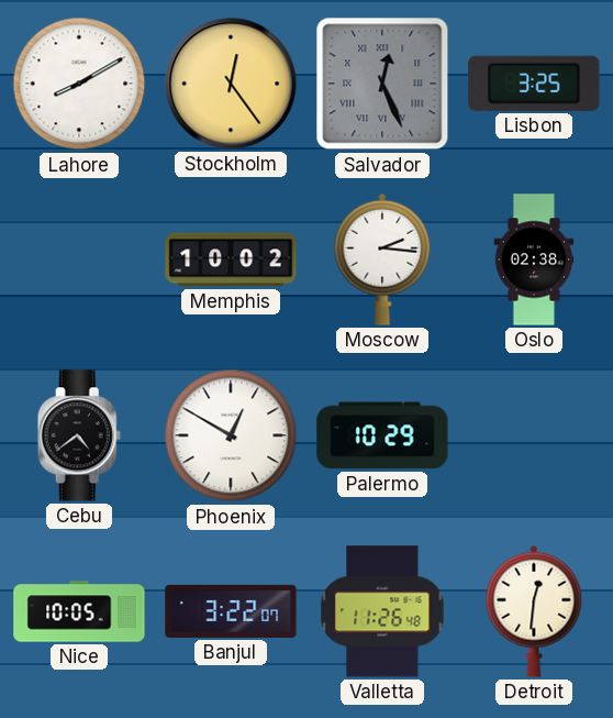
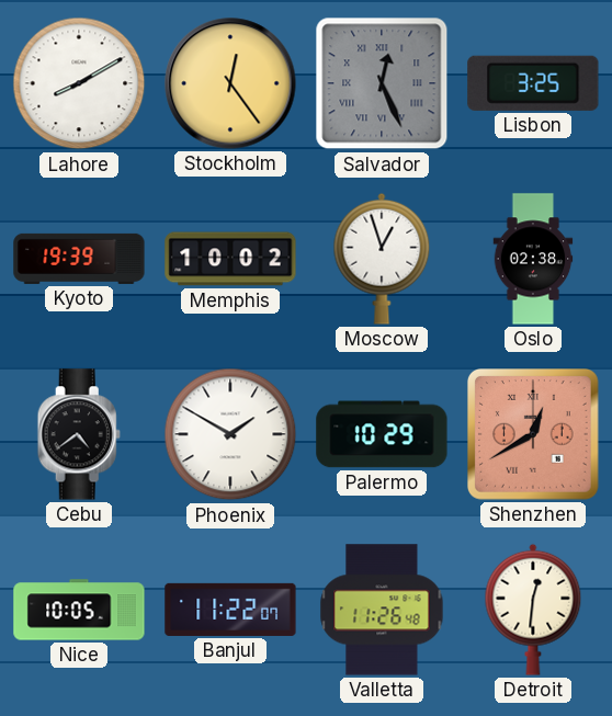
Kyoto: none -> 19:39 (79, 259)
Moscow: 2:16 -> 12:57 (382, 259)
Phoenix: 12:50 -> 1:50 (230, 434)
Shenzhen: none -> 12:40 (534, 435)
Banjul: 3:22 -> 11:22 (230, 610)
